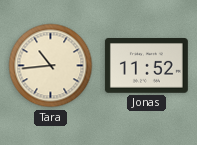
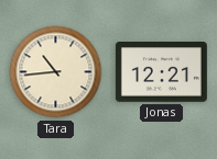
Jonas: 11:52 -> 12:21 (161, 72)
